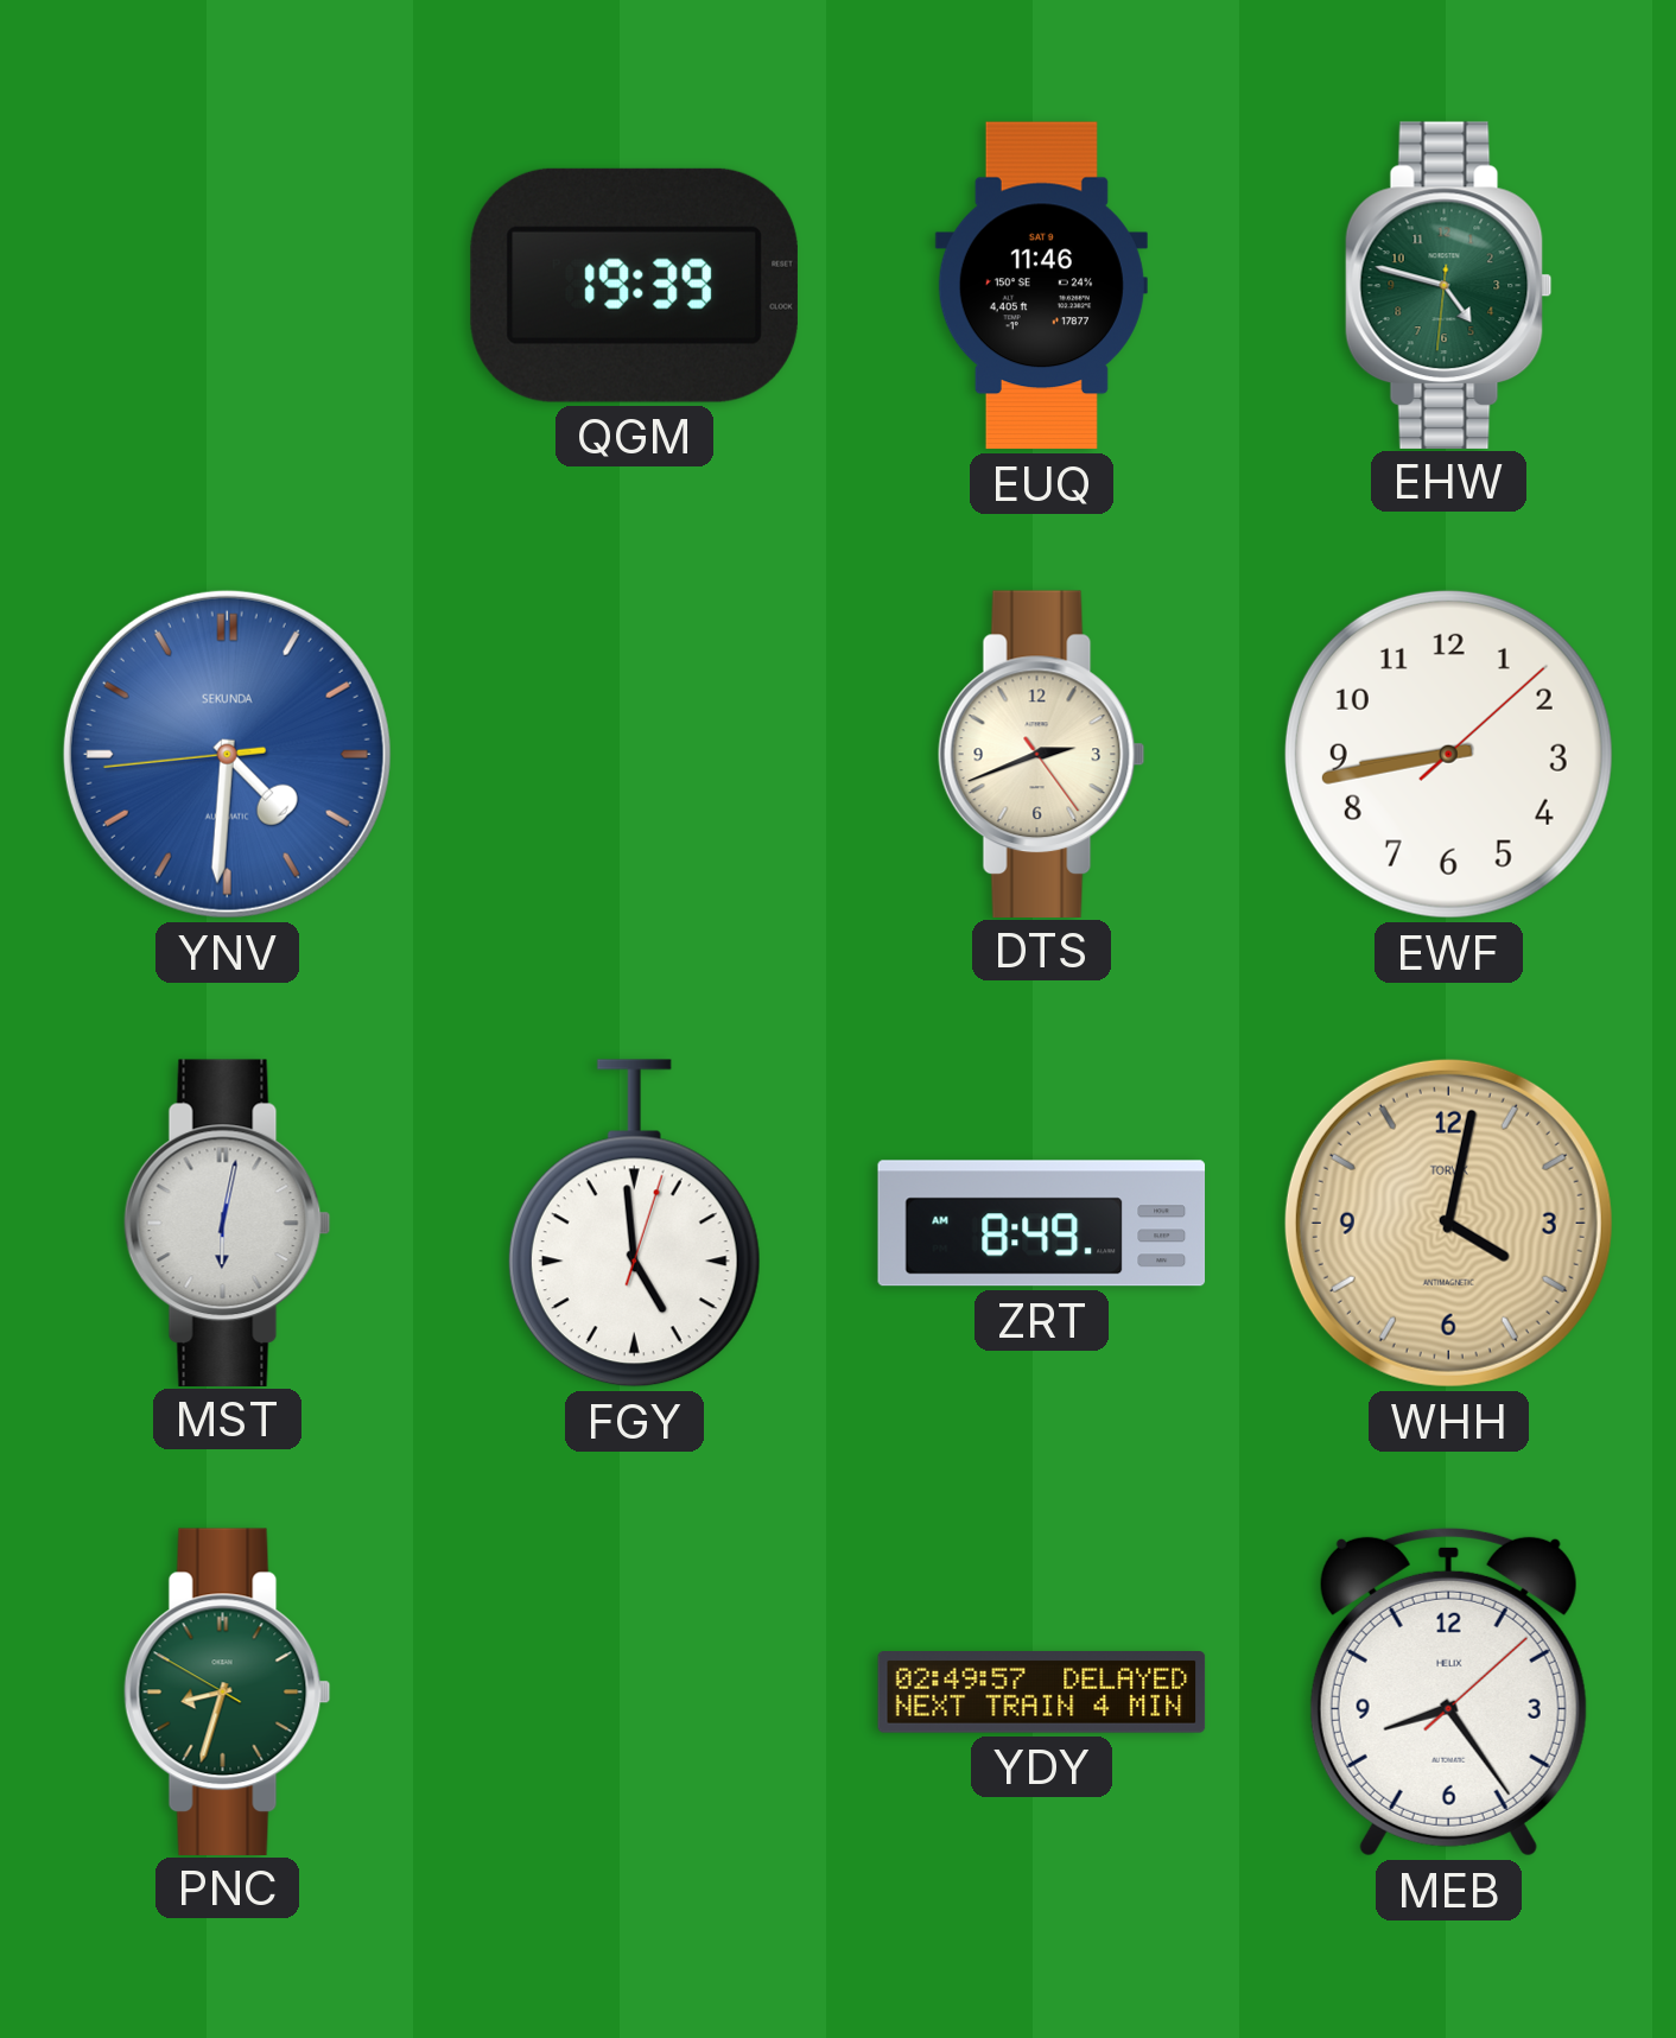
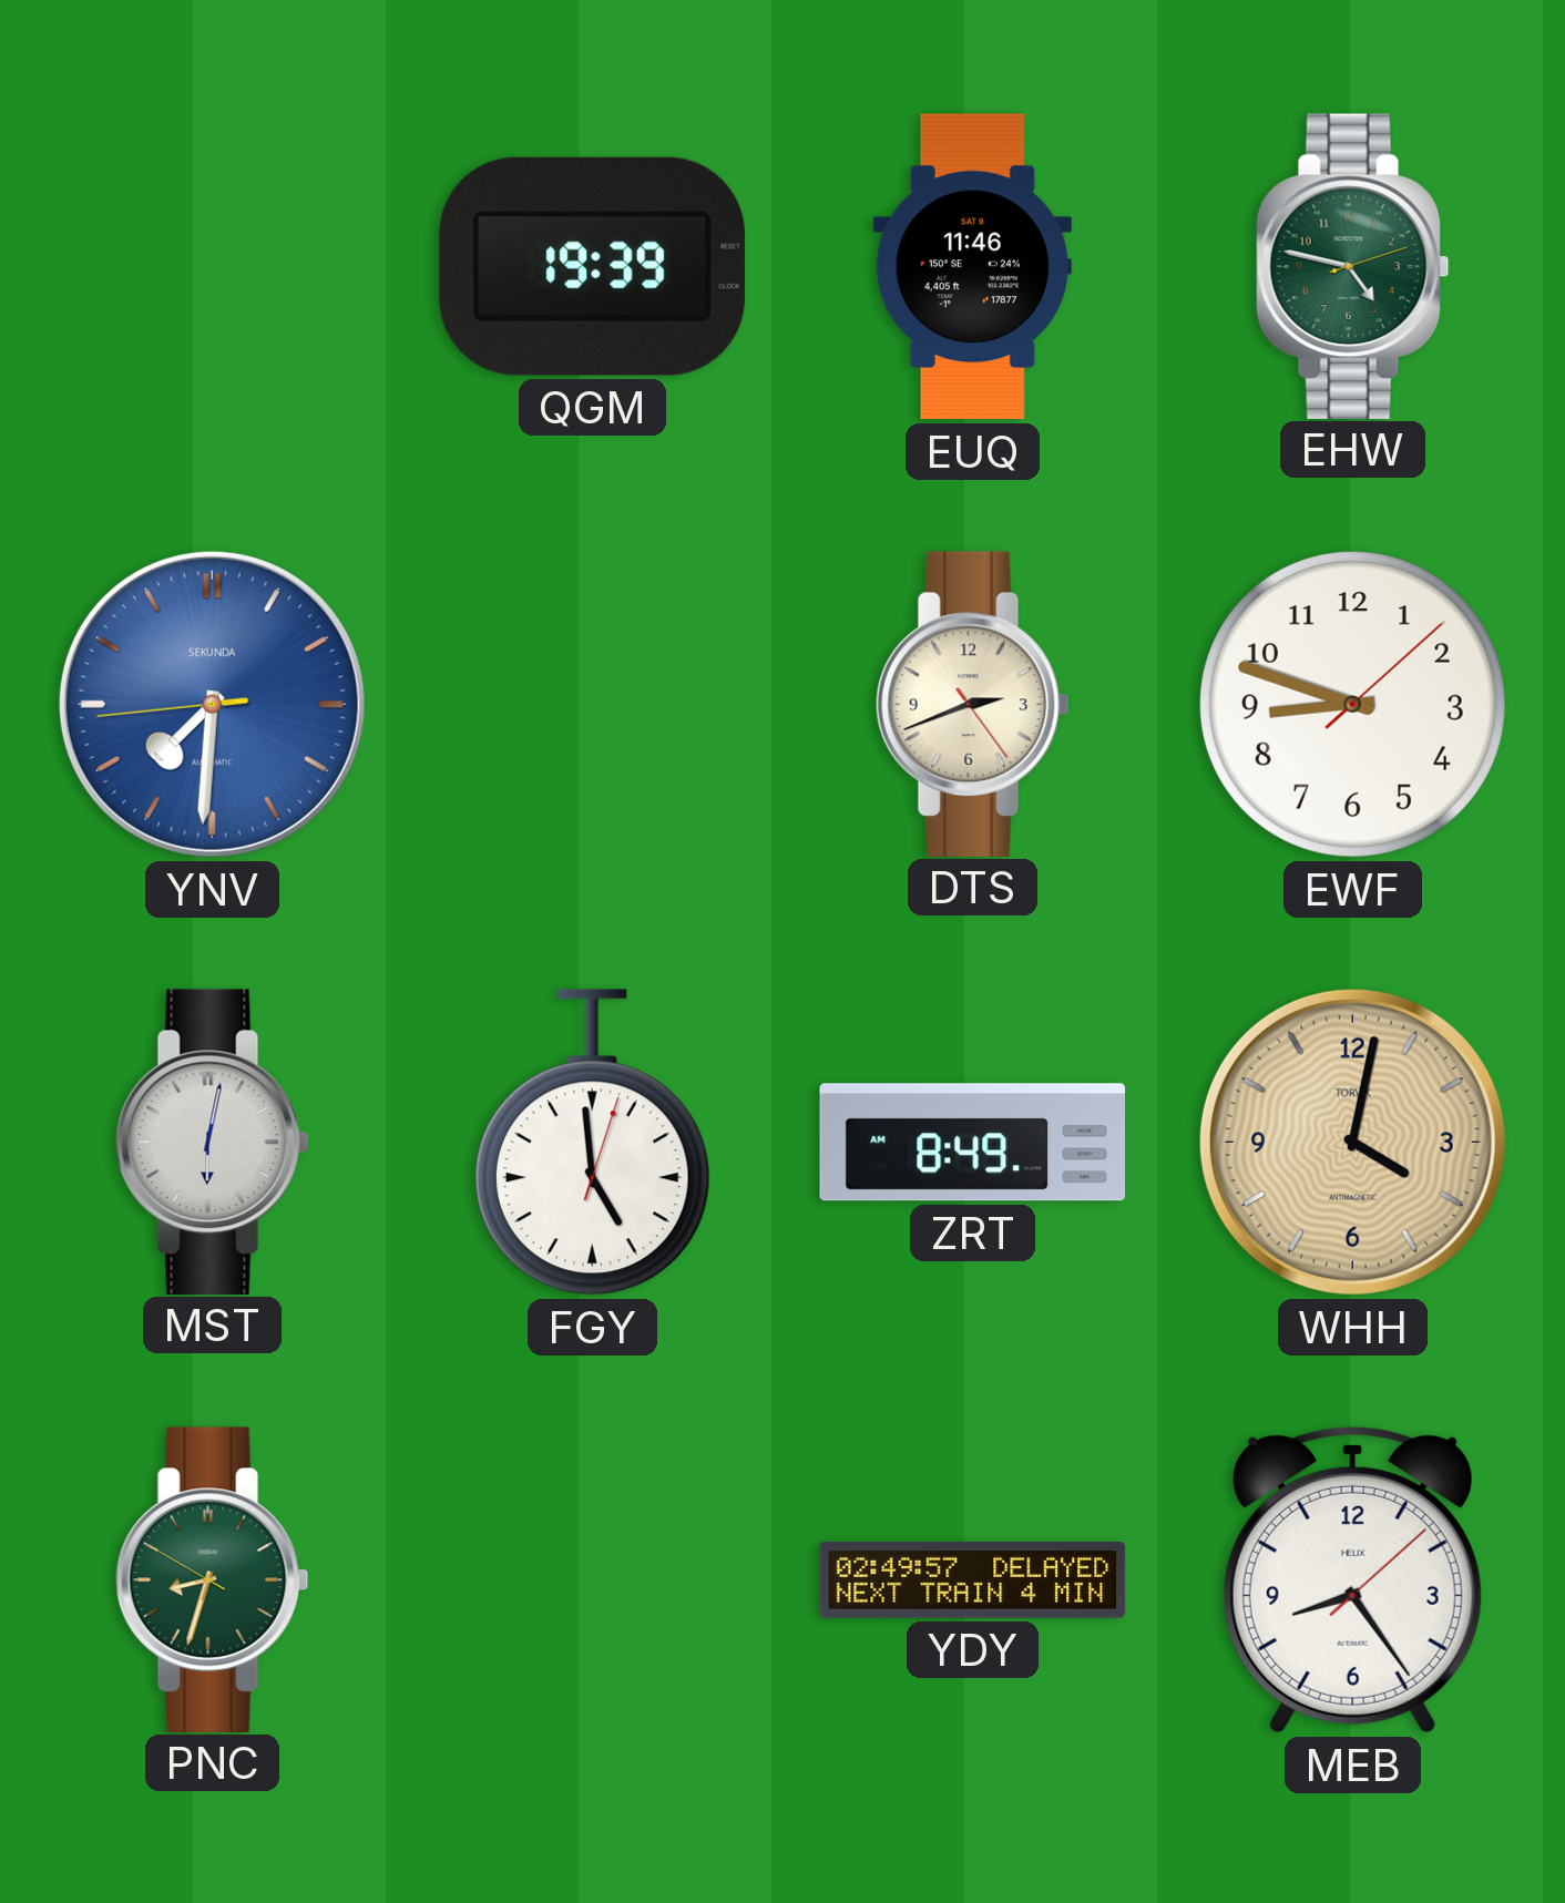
EHW: 4:47:31 -> 4:47:12 (1352, 266)
YNV: 4:30 -> 7:30 (212, 704)
EWF: 8:43 -> 8:48 (1352, 704)
